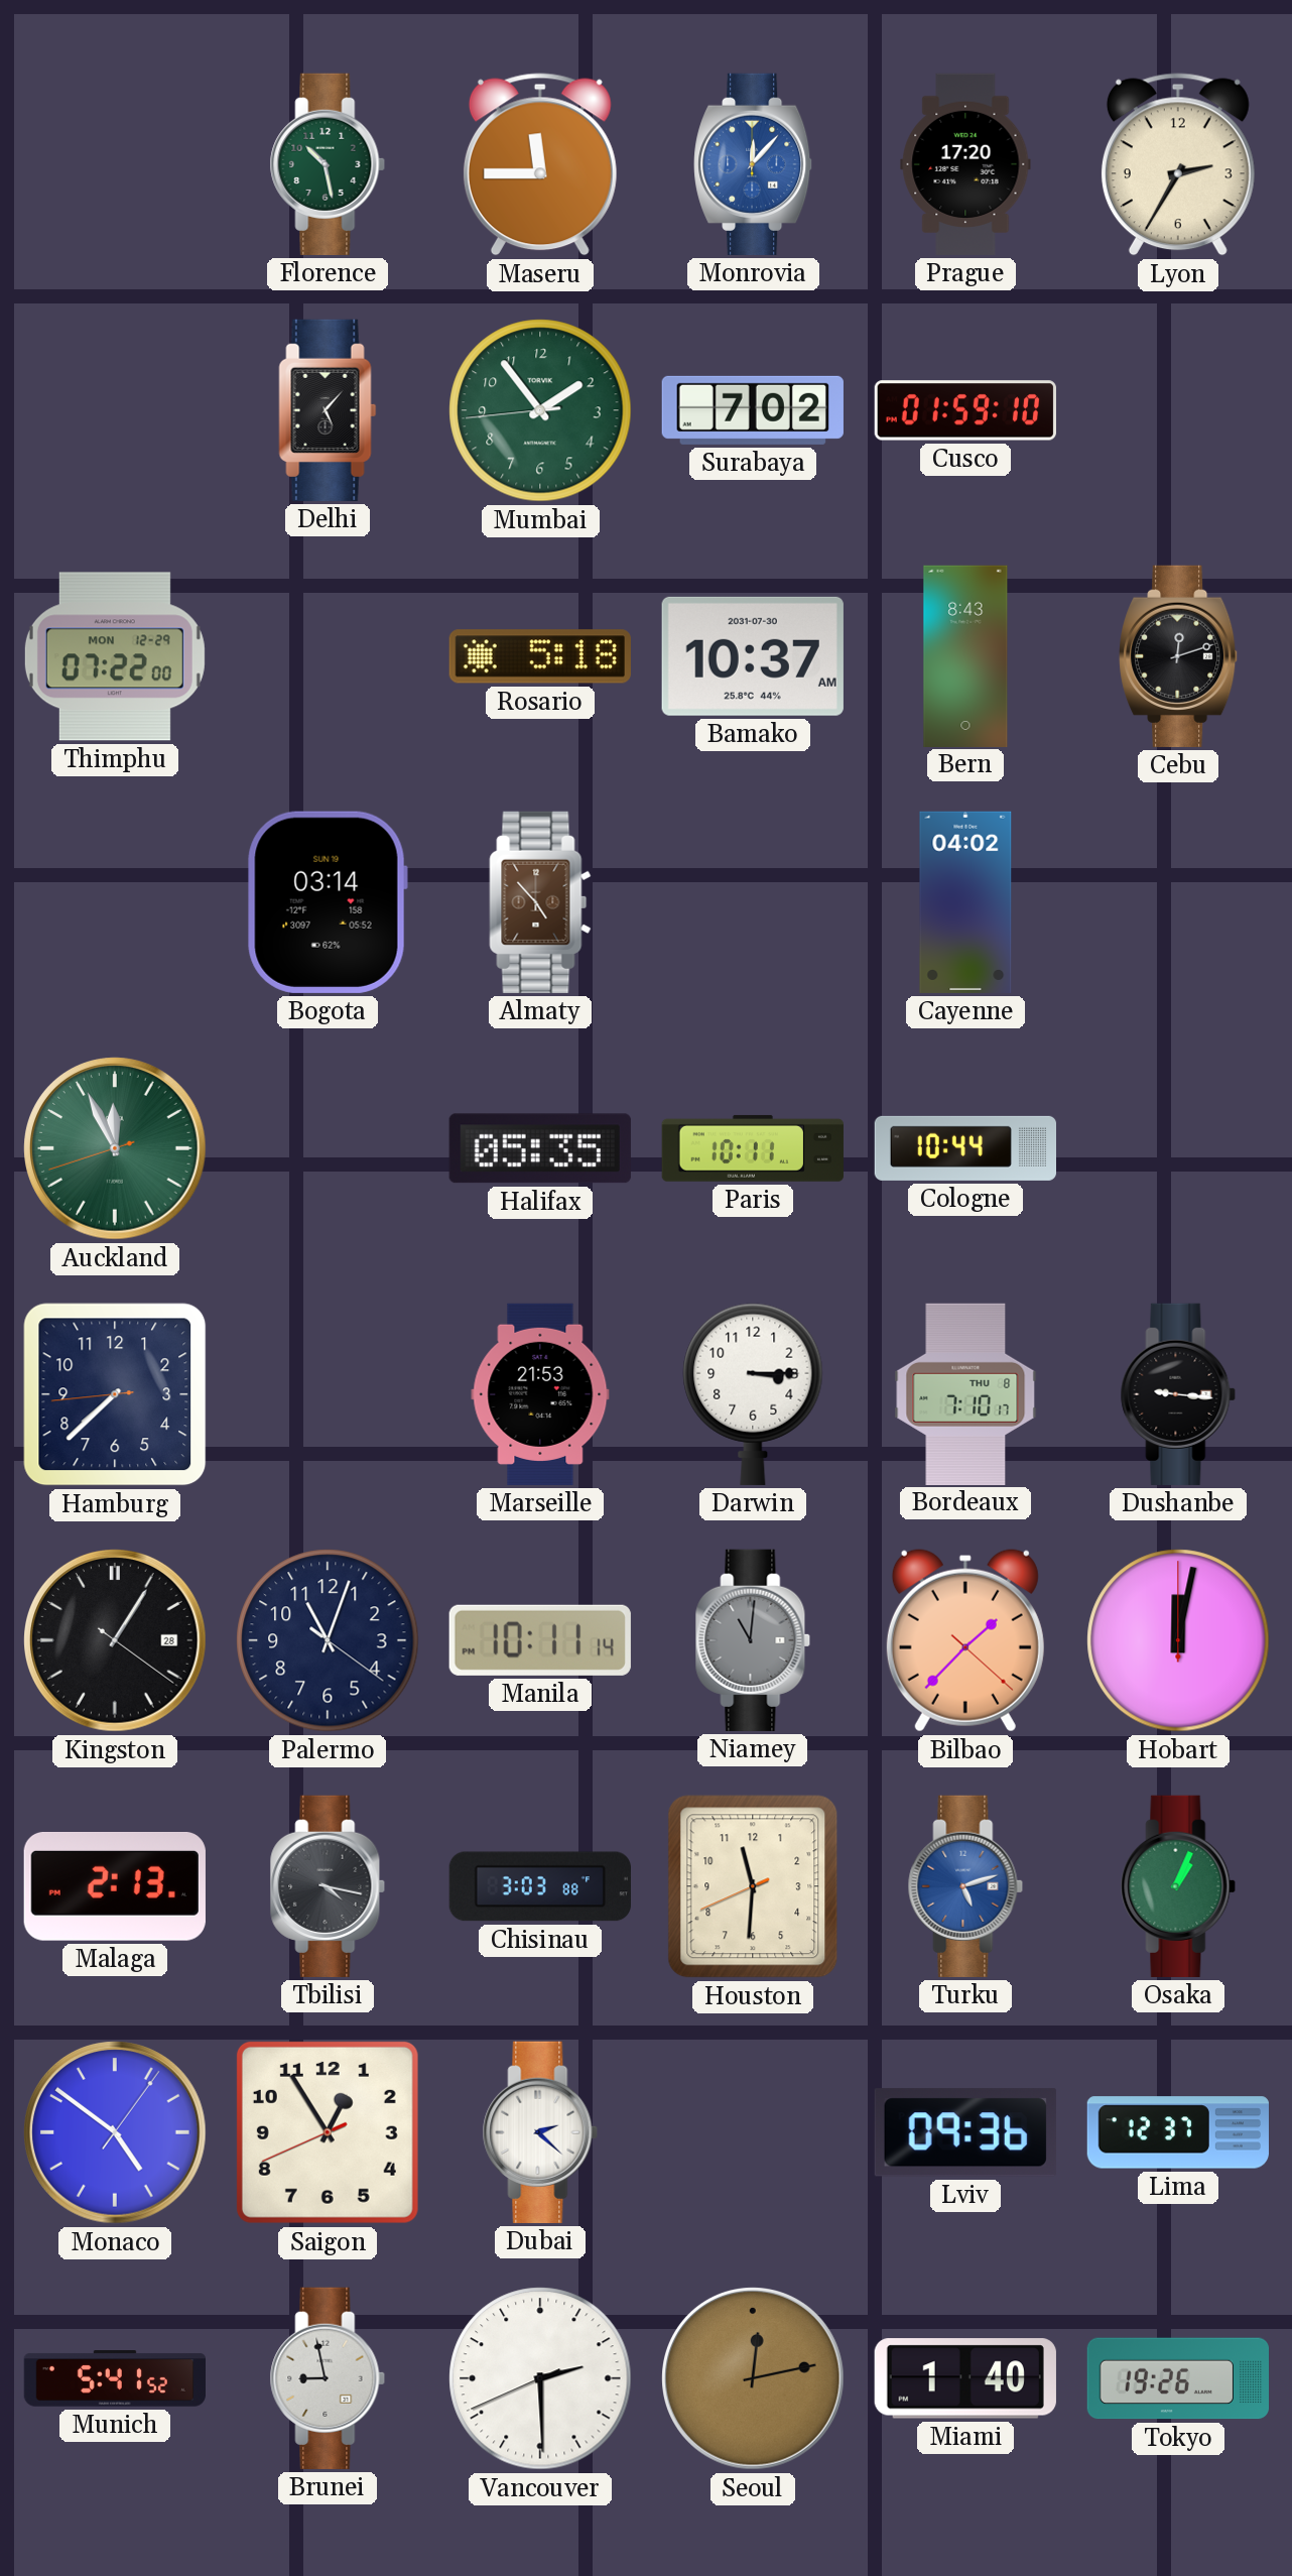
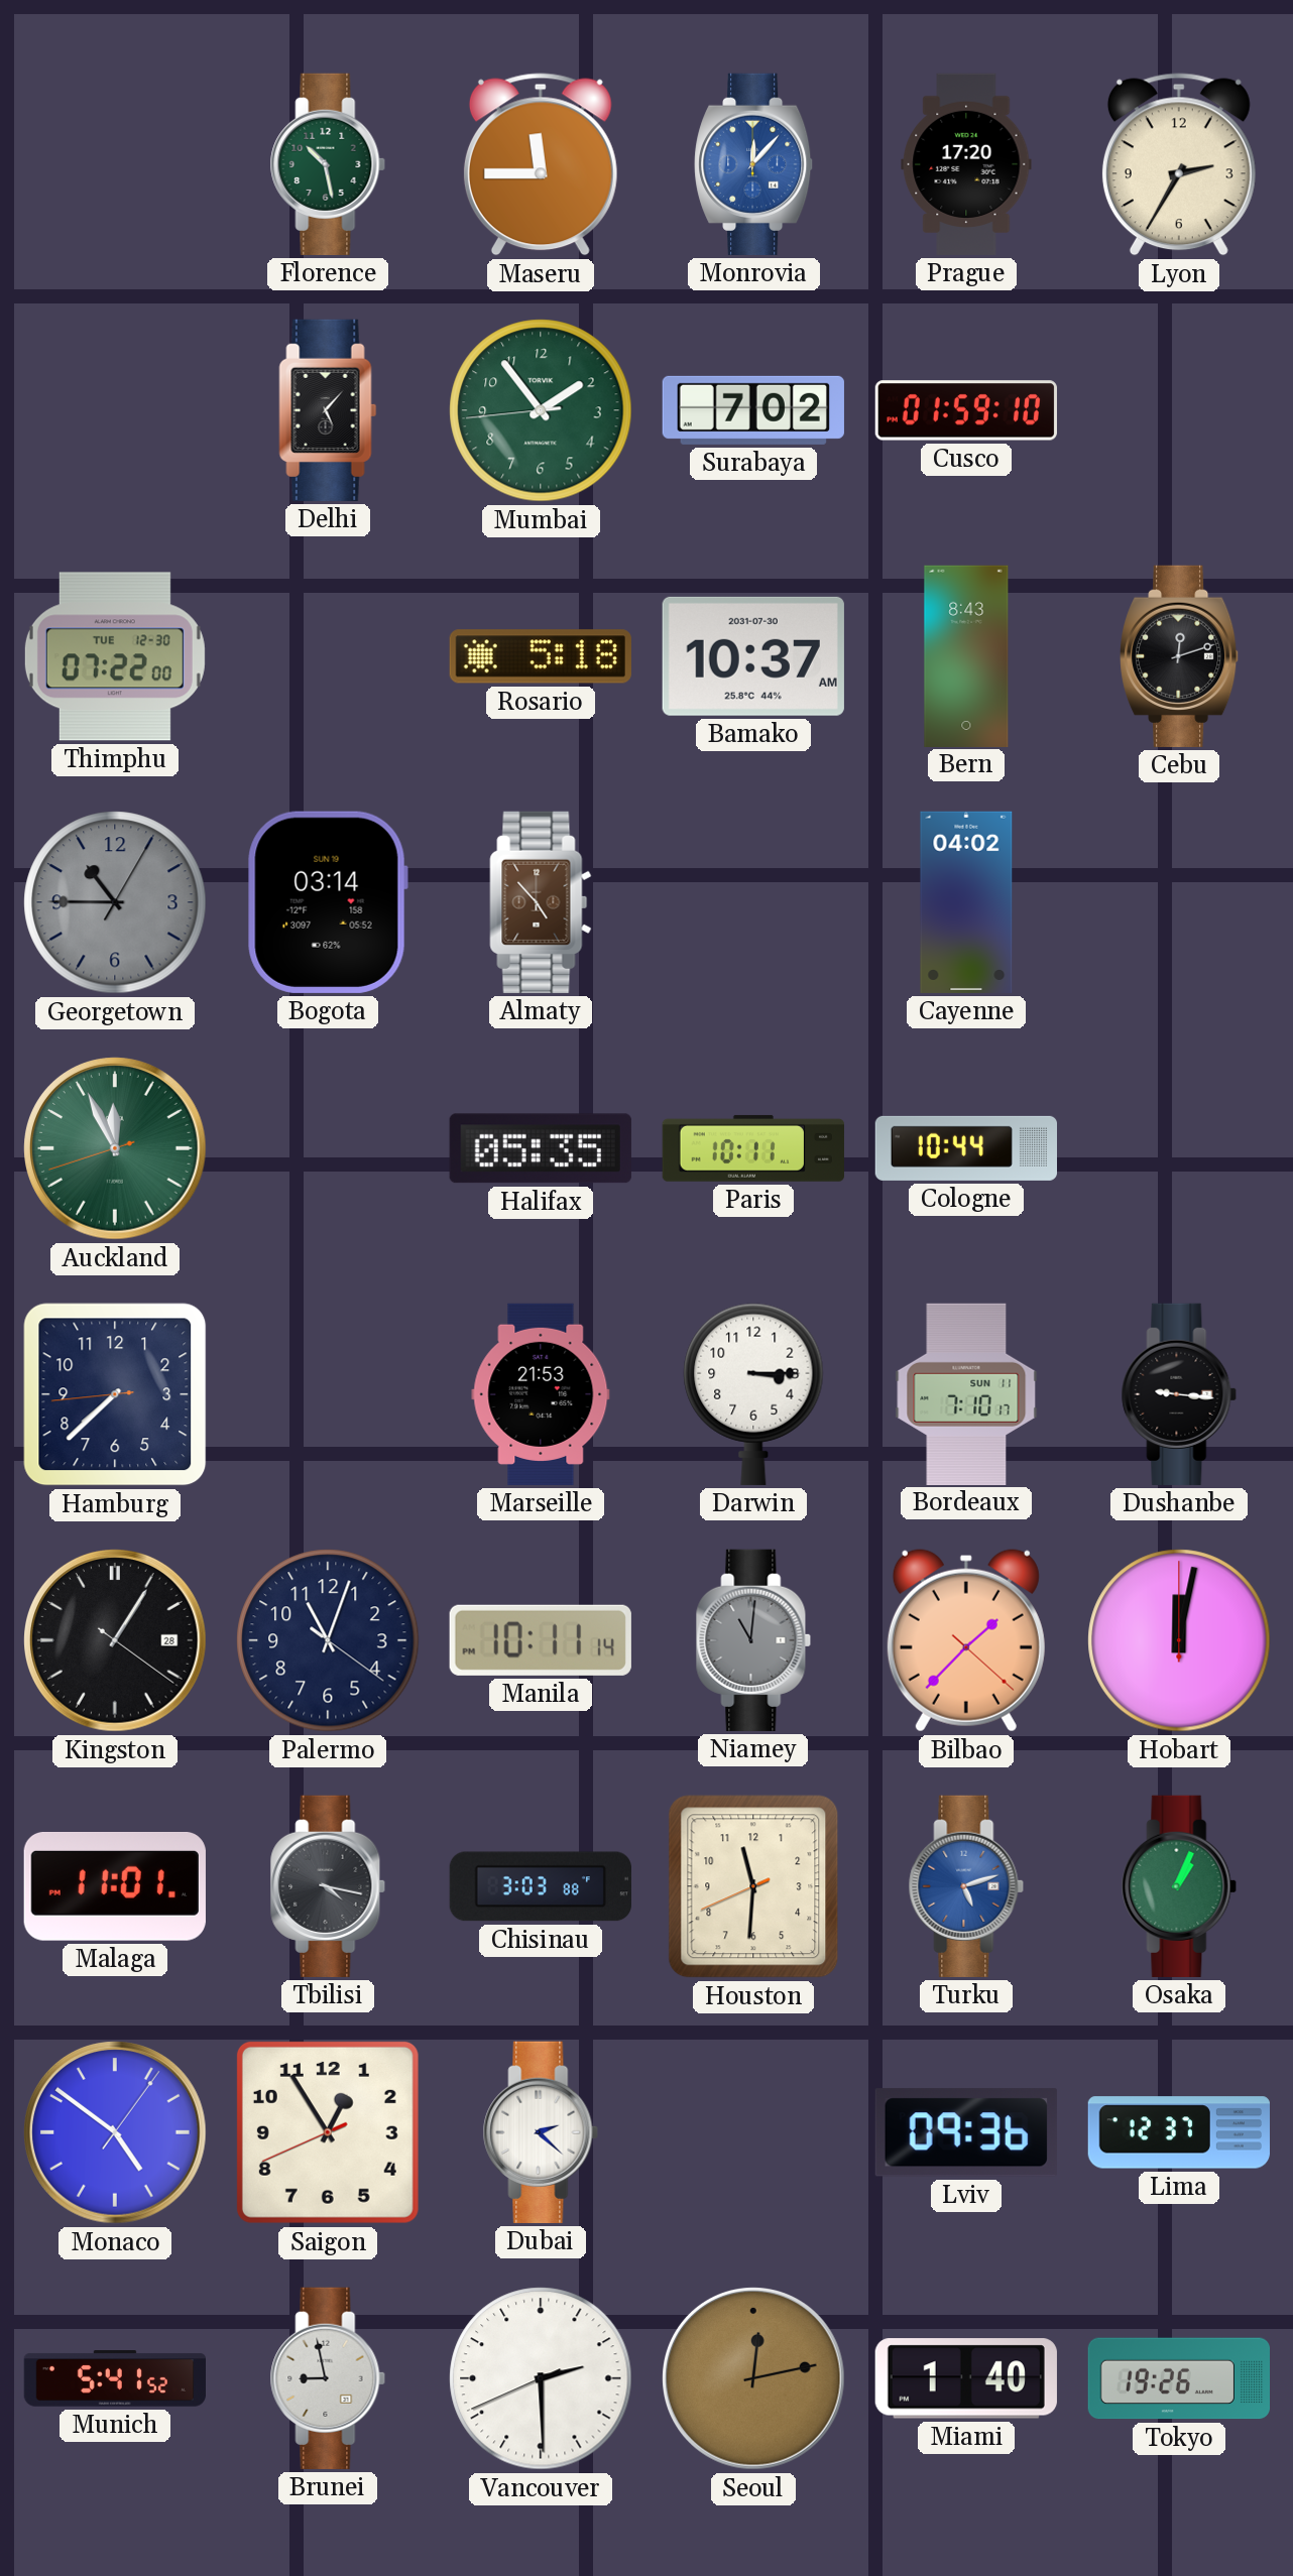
Thimphu date: MON 12-29 -> TUE 12-30 (115, 656)
Georgetown: none -> 10:45 (115, 902)
Bordeaux date: THU 8 -> SUN 11 (966, 1393)
Malaga: 2:13 -> 11:01 (115, 1886)
